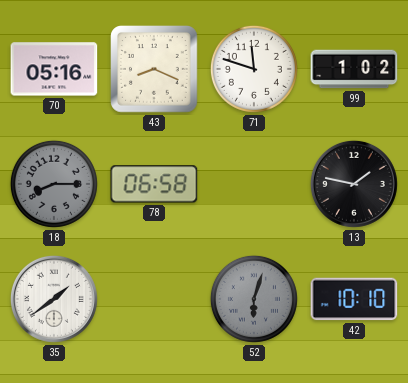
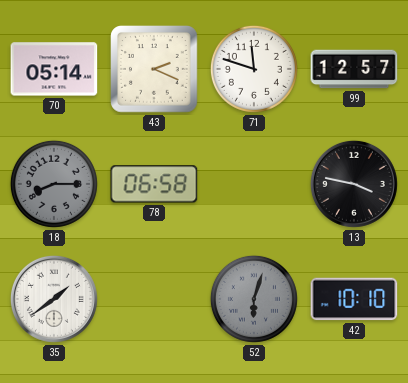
70: 05:16 -> 05:14 (54, 69)
43: 8:19 -> 2:19 (155, 70)
99: 1:02 -> 12:57 (354, 69)
13: 1:47 -> 3:47 (354, 184)
